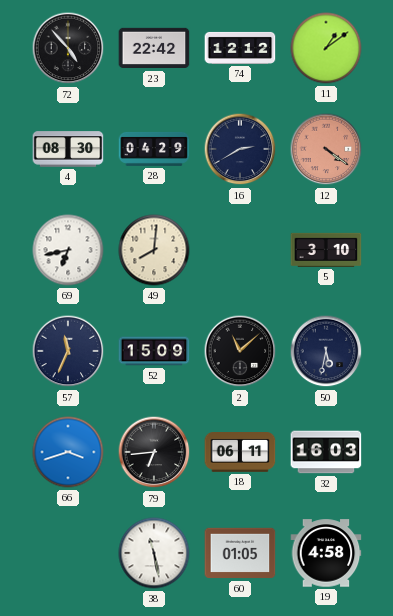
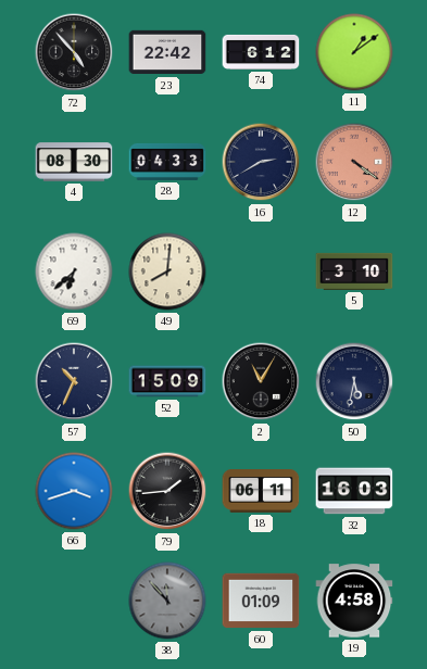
74: 12:12 -> 6:12 (261, 52)
28: 04:29 -> 04:33 (167, 162)
69: 6:43 -> 6:38 (74, 272)
57: 11:34 -> 10:34 (74, 381)
2: 11:08 -> 11:05 (261, 381)
79: 6:44 -> 1:44 (167, 491)
38: 11:28 -> 11:53 (167, 601)
38 dial: white -> grey (167, 601)
60: 01:05 -> 01:09 (261, 601)
